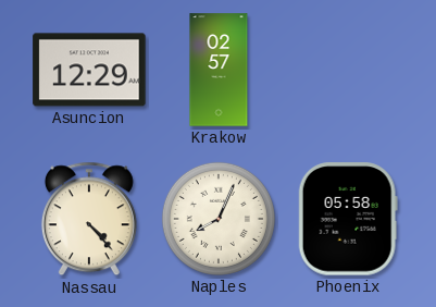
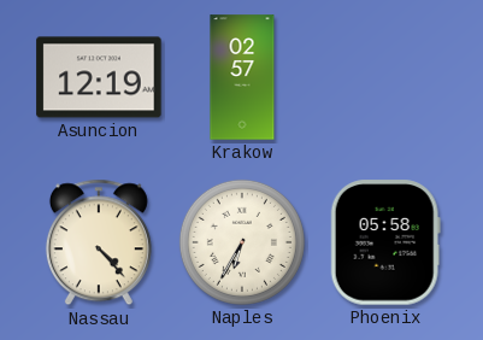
Asuncion: 12:29 -> 12:19 (99, 77)
Naples: 8:04 -> 6:35 (242, 242)
